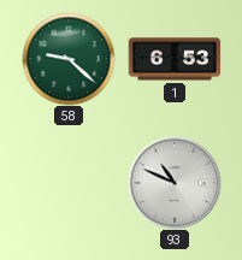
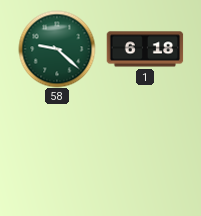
1: 6:53 -> 6:18 (145, 49)
93: 10:49 -> none (175, 183)
